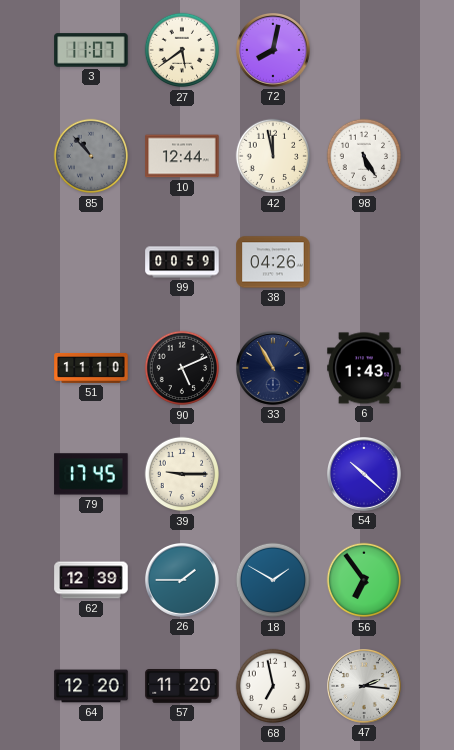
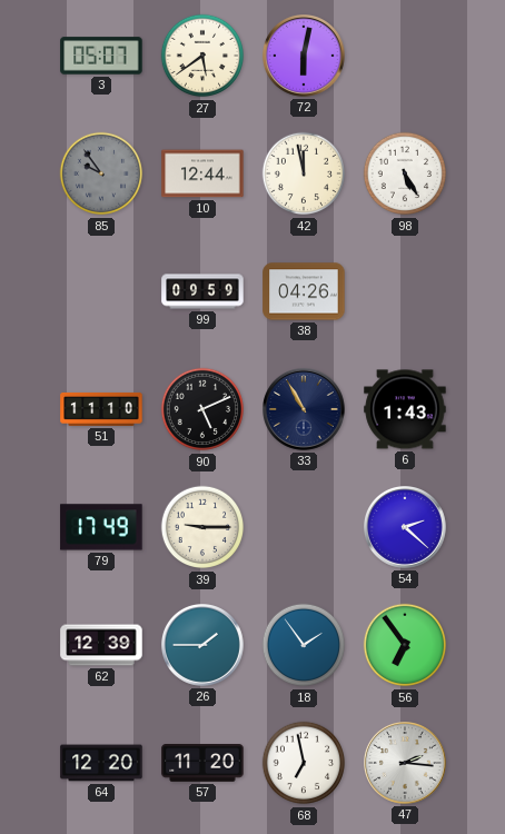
3: 11:07 -> 05:07 (101, 56)
72: 8:02 -> 6:02 (305, 57)
85: 10:53 -> 9:54 (101, 173)
99: 00:59 -> 09:59 (202, 291)
79: 17:45 -> 17:49 (101, 527)
54: 10:22 -> 2:22 (406, 528)
18: 1:50 -> 1:54 (304, 645)
